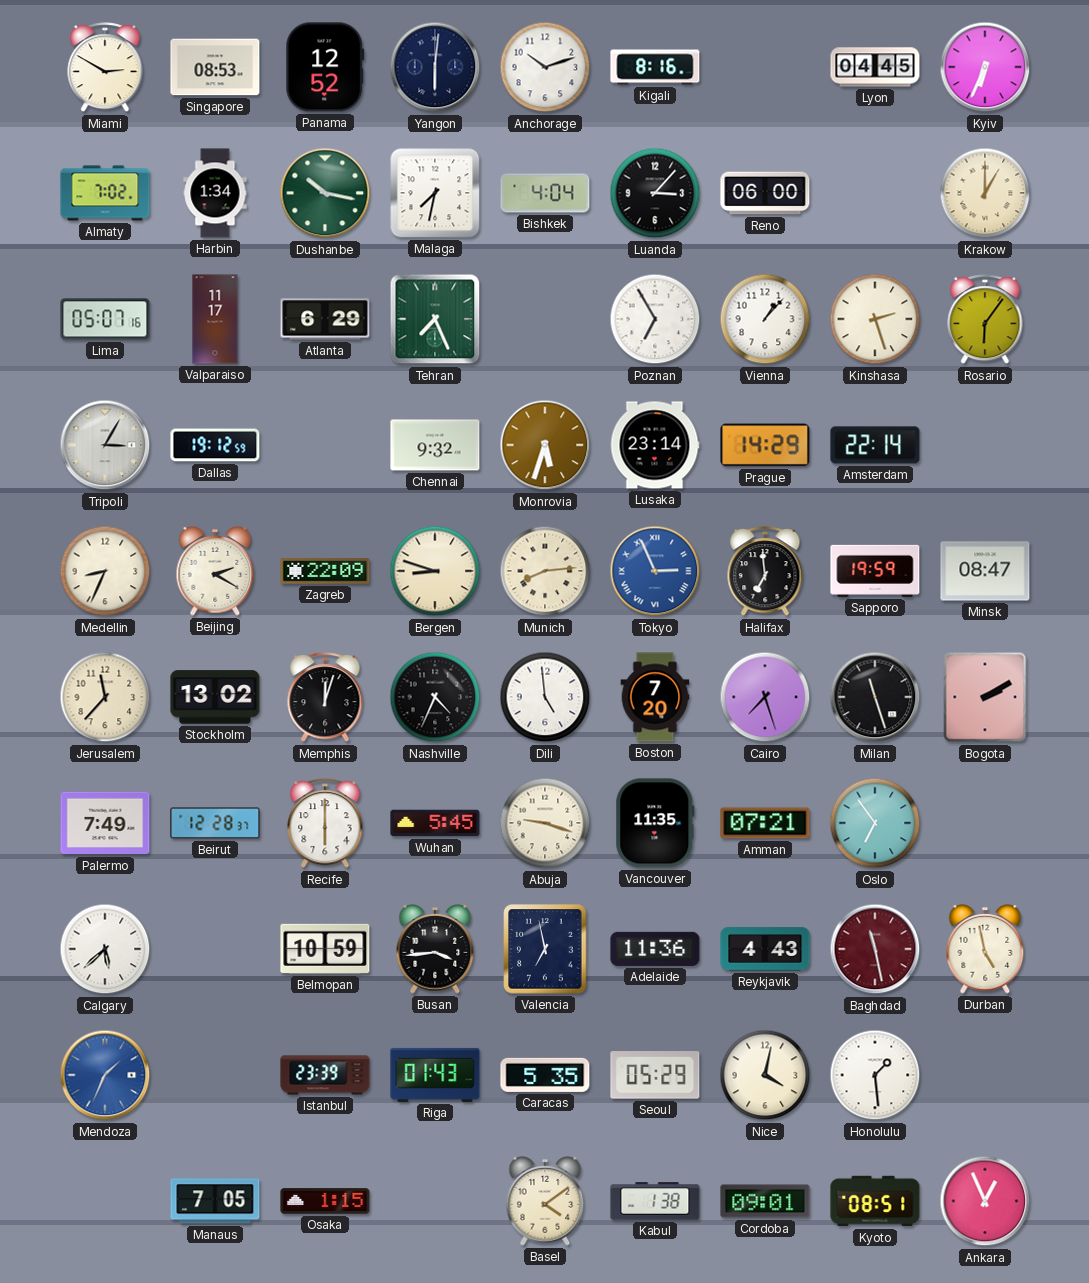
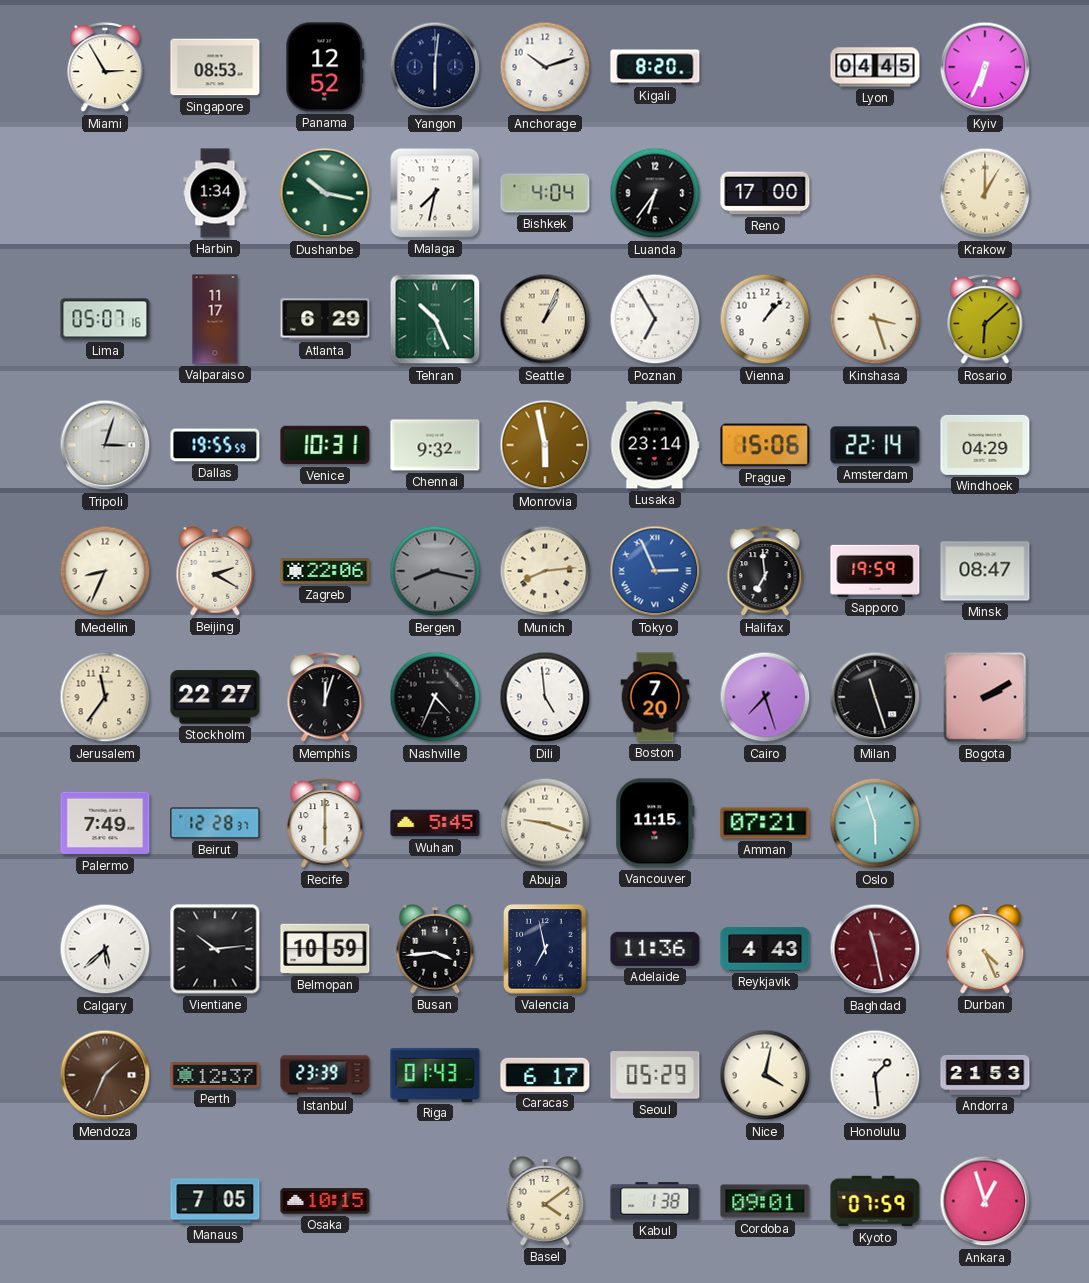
Miami: 2:50 -> 2:55 (105, 68)
Kigali: 8:16 -> 8:20 (655, 67)
Almaty: 7:02 -> none (105, 193)
Luanda: 3:07 -> 6:36 (655, 193)
Reno: 06:00 -> 17:00 (765, 193)
Tehran: 7:26 -> 10:26 (435, 319)
Seattle: none -> 1:04 (545, 319)
Kinshasa: 2:27 -> 3:27 (875, 319)
Rosario: 6:06 -> 6:08 (985, 320)
Tripoli: 3:05 -> 3:03 (105, 445)
Dallas: 19:12 -> 19:55 (215, 445)
Venice: none -> 10:31 (325, 445)
Monrovia: 5:33 -> 5:58 (545, 445)
Prague: 14:29 -> 15:06 (765, 445)
Windhoek: none -> 04:29 (985, 445)
Zagreb: 22:09 -> 22:06 (325, 571)
Bergen: 8:48 -> 8:17 (435, 571)
Bergen dial: cream -> grey (435, 571)
Jerusalem: 11:37 -> 11:36 (105, 697)
Stockholm: 13:02 -> 22:27 (215, 697)
Vancouver: 11:35 -> 11:15 (655, 823)
Oslo: 6:54 -> 5:57 (875, 823)
Vientiane: none -> 10:14 (215, 949)
Durban: 4:58 -> 4:26 (985, 949)
Mendoza dial: blue -> brown (105, 1075)
Perth: none -> 12:37 (215, 1076)
Caracas: 5:35 -> 6:17 (545, 1075)
Andorra: none -> 21:53 (985, 1075)
Osaka: 1:15 -> 10:15 (325, 1201)
Kyoto: 08:51 -> 07:59 (875, 1201)
Ankara: 12:56 -> 12:57 (985, 1201)
